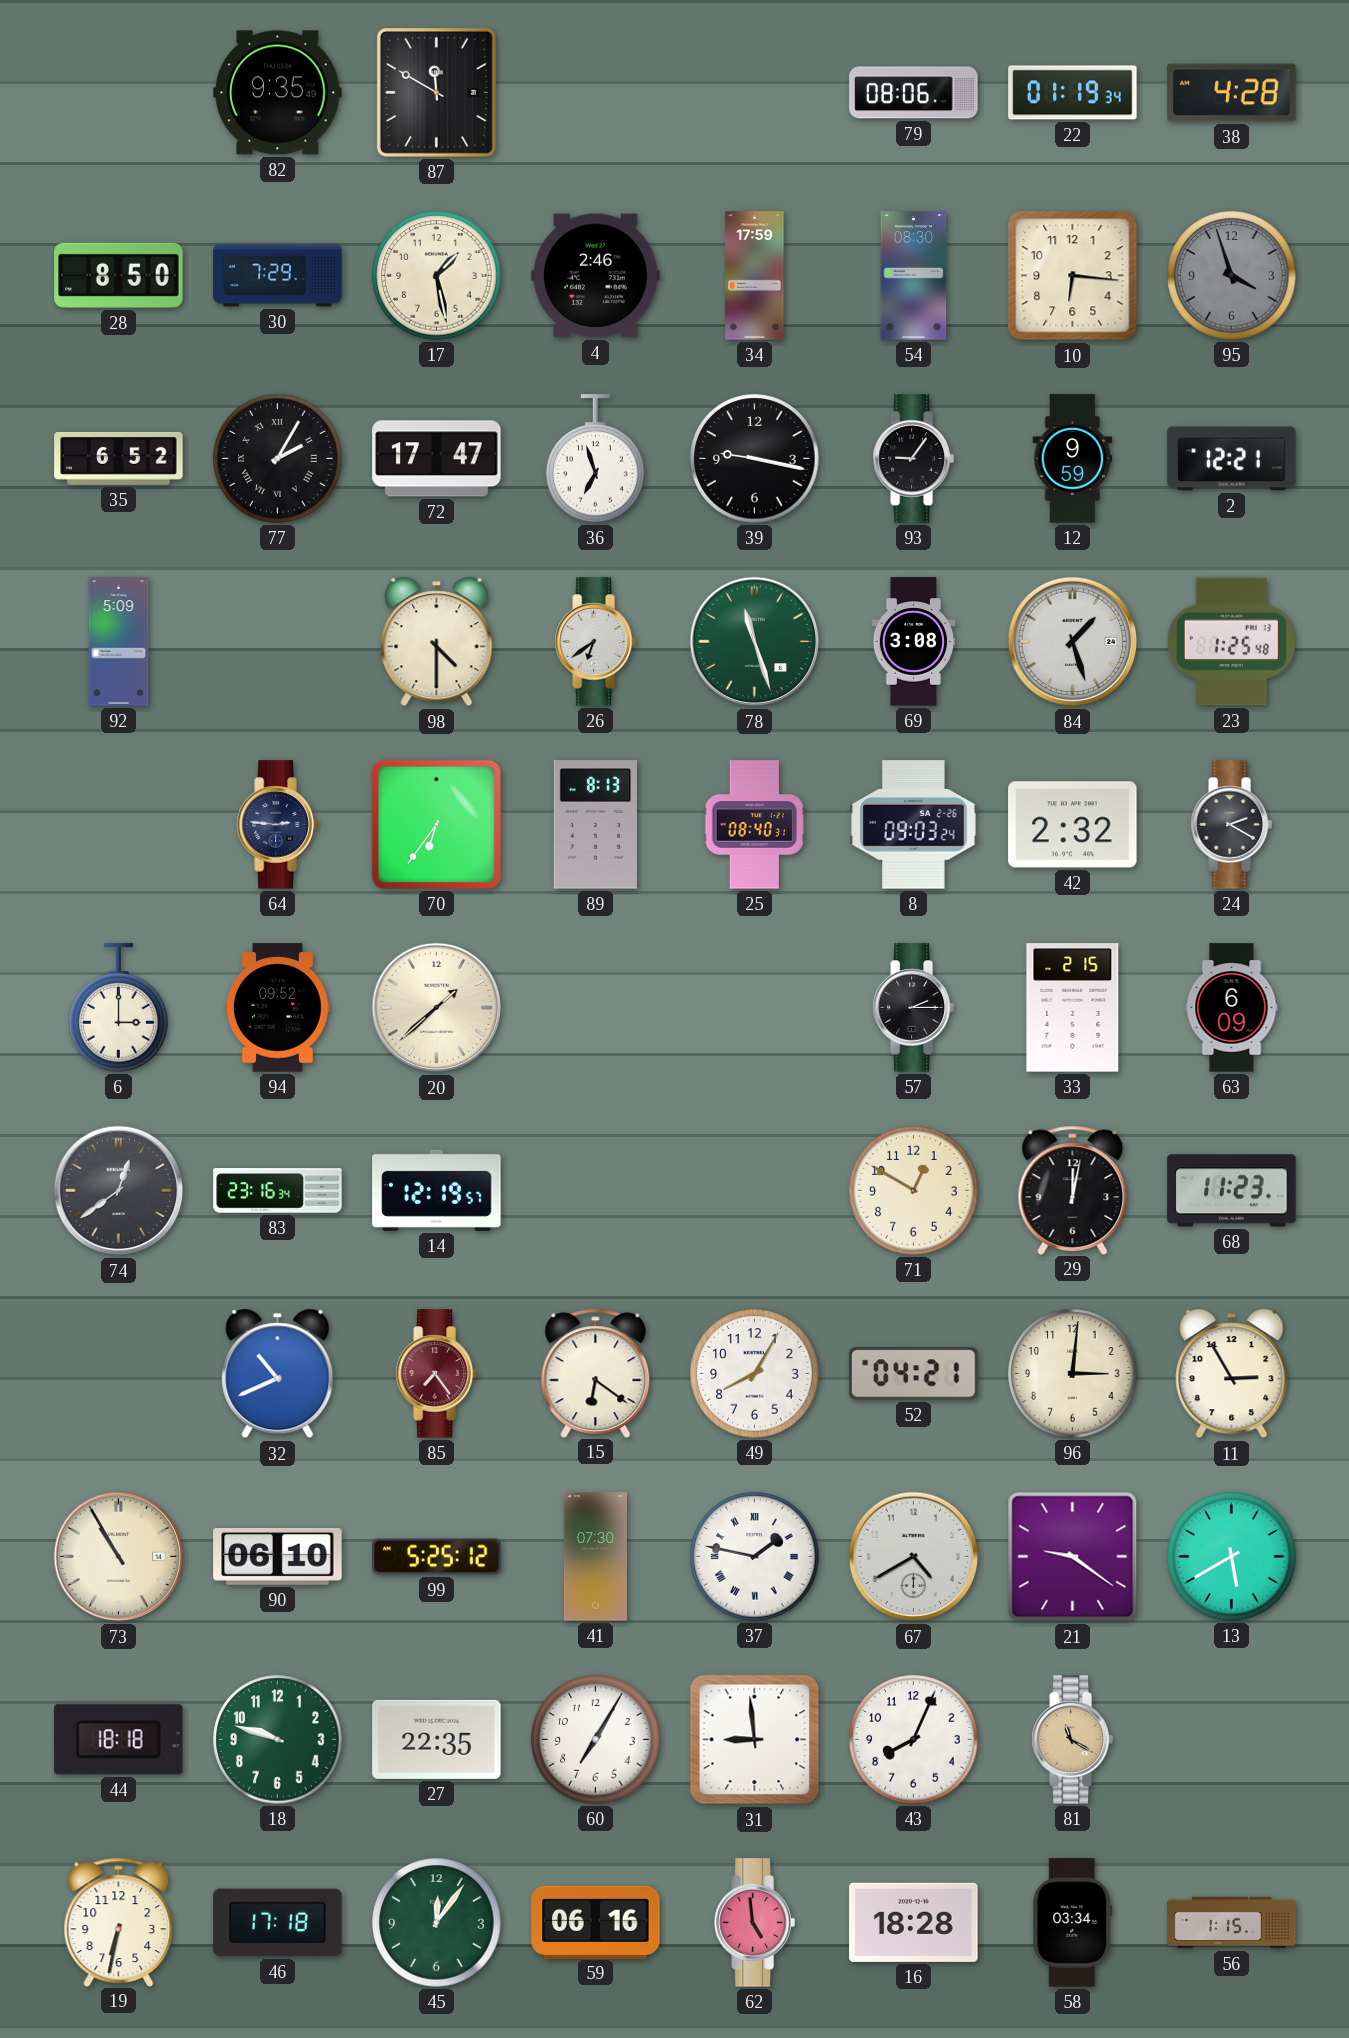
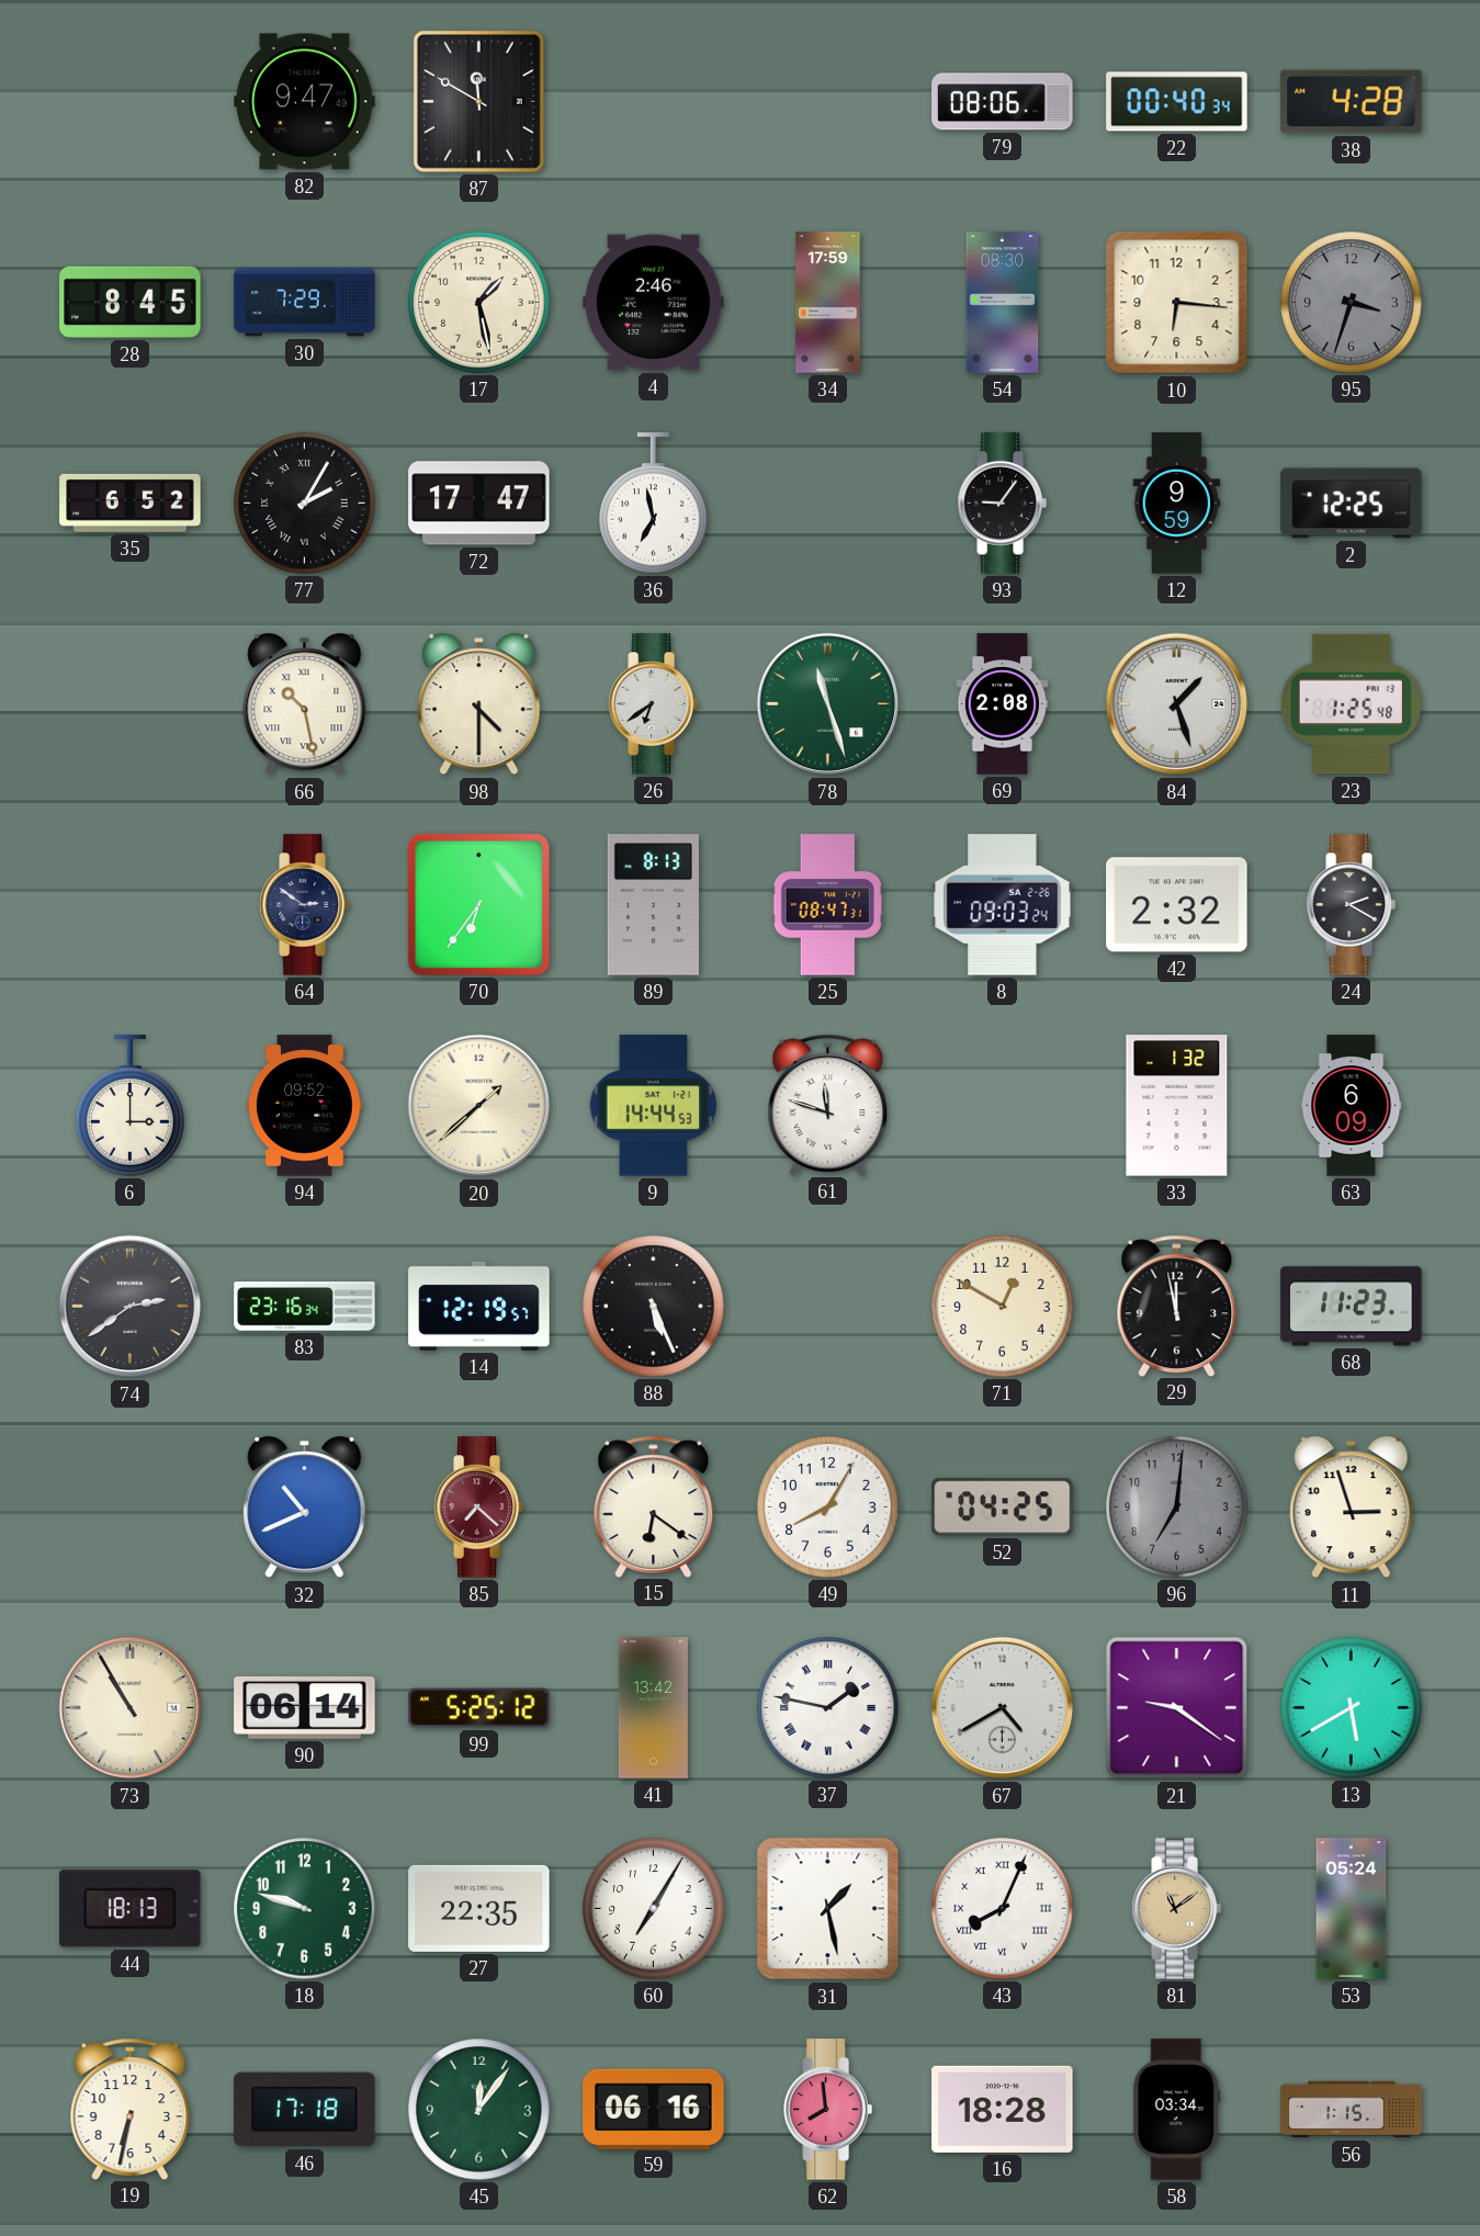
82: 9:35 -> 9:47 (305, 102)
22: 01:19 -> 00:40 (1177, 102)
28: 8:50 -> 8:45 (131, 302)
95: 3:57 -> 3:33 (1352, 303)
36: 6:57 -> 6:58 (654, 504)
39: 9:17 -> none (755, 459)
2: 12:21 -> 12:25 (1352, 504)
92: 5:09 -> none (119, 642)
66: none -> 10:28 (305, 704)
69: 3:08 -> 2:08 (1003, 704)
64: 2:46 -> 2:51 (304, 905)
25: 08:40 -> 08:47 (827, 905)
9: none -> 14:44 (654, 1106)
61: none -> 11:48 (828, 1105)
57: 2:15 -> none (913, 1008)
33: 2:15 -> 1:32 (1177, 1106)
74: 12:39 -> 2:39 (131, 1307)
88: none -> 5:26 (654, 1307)
29: 12:02 -> 11:58 (1177, 1306)
85: 7:24 -> 7:22 (478, 1507)
52: 04:21 -> 04:25 (1003, 1507)
96: 3:01 -> 7:01 (1177, 1507)
96 dial: cream -> grey (1177, 1507)
11: 2:55 -> 2:57 (1352, 1507)
90: 06:10 -> 06:14 (305, 1708)
41: 07:30 -> 13:42 (653, 1708)
44: 18:18 -> 18:13 (131, 1909)
31: 8:59 -> 1:28 (828, 1909)
43 numerals: Arabic -> Roman (1003, 1909)
81: 11:20 -> 11:09 (1176, 1909)
53: none -> 05:24 (1352, 1909)
62: 4:59 -> 7:59 (827, 2110)
